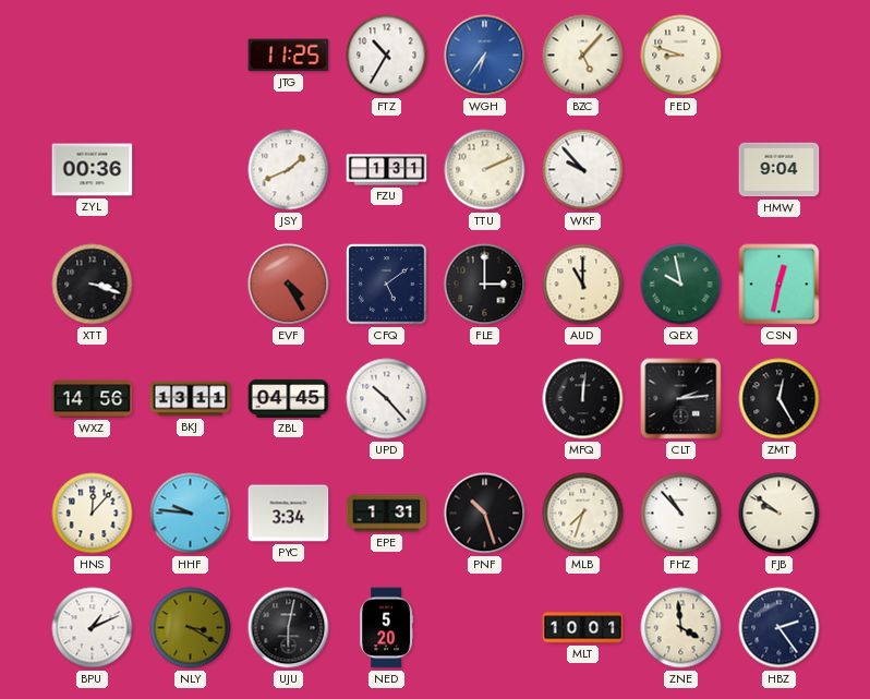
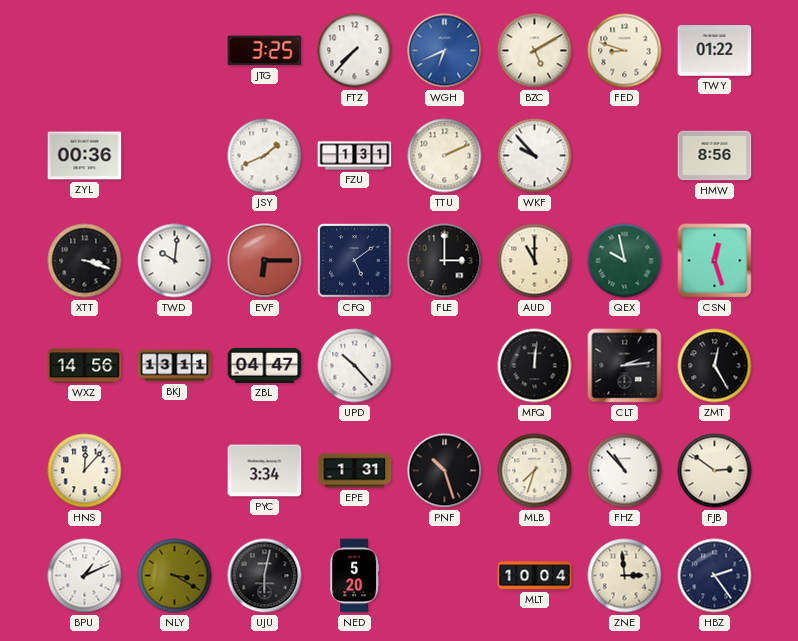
JTG: 11:25 -> 3:25 (265, 51)
FTZ: 10:35 -> 7:37 (355, 51)
WGH: 6:36 -> 6:41 (445, 51)
BZC: 5:07 -> 5:10 (535, 51)
TWY: none -> 01:22 (715, 51)
HMW: 9:04 -> 8:56 (715, 156)
TWD: none -> 10:01 (175, 261)
EVF: 4:25 -> 6:15 (265, 261)
CSN: 12:32 -> 12:27 (715, 261)
ZBL: 04:45 -> 04:47 (265, 365)
HHF: 9:46 -> none (191, 514)
FJB: 9:51 -> 2:51 (715, 471)
MLT: 10:01 -> 10:04 (535, 576)
ZNE: 3:59 -> 2:59 (625, 576)
